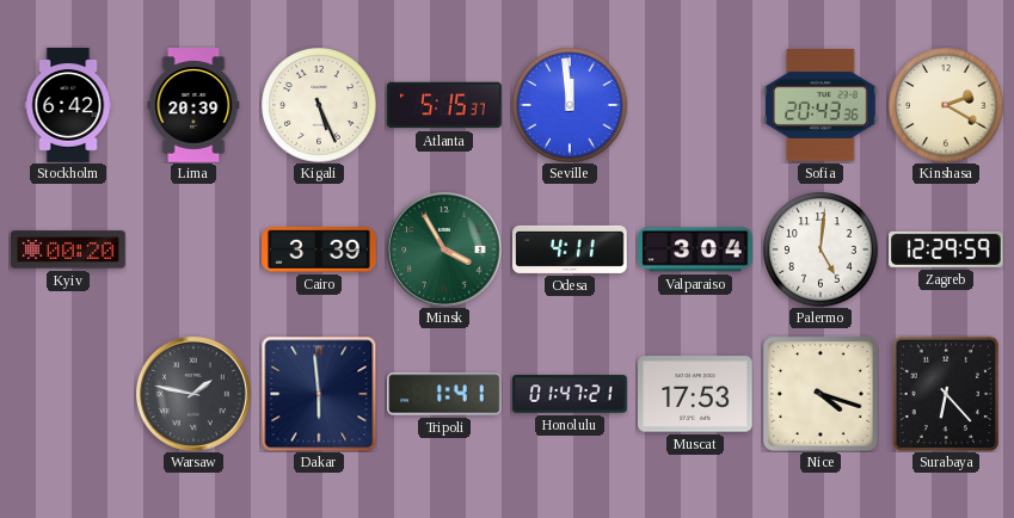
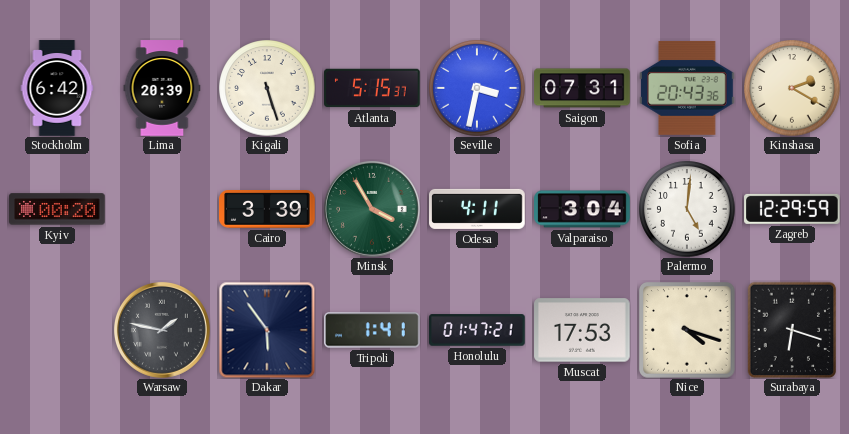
Kigali: 5:26 -> 5:27 (267, 88)
Seville: 11:59 -> 3:32 (477, 88)
Saigon: none -> 07:31 (582, 88)
Dakar: 5:59 -> 5:54 (267, 330)
Surabaya: 6:23 -> 6:18 (792, 330)
